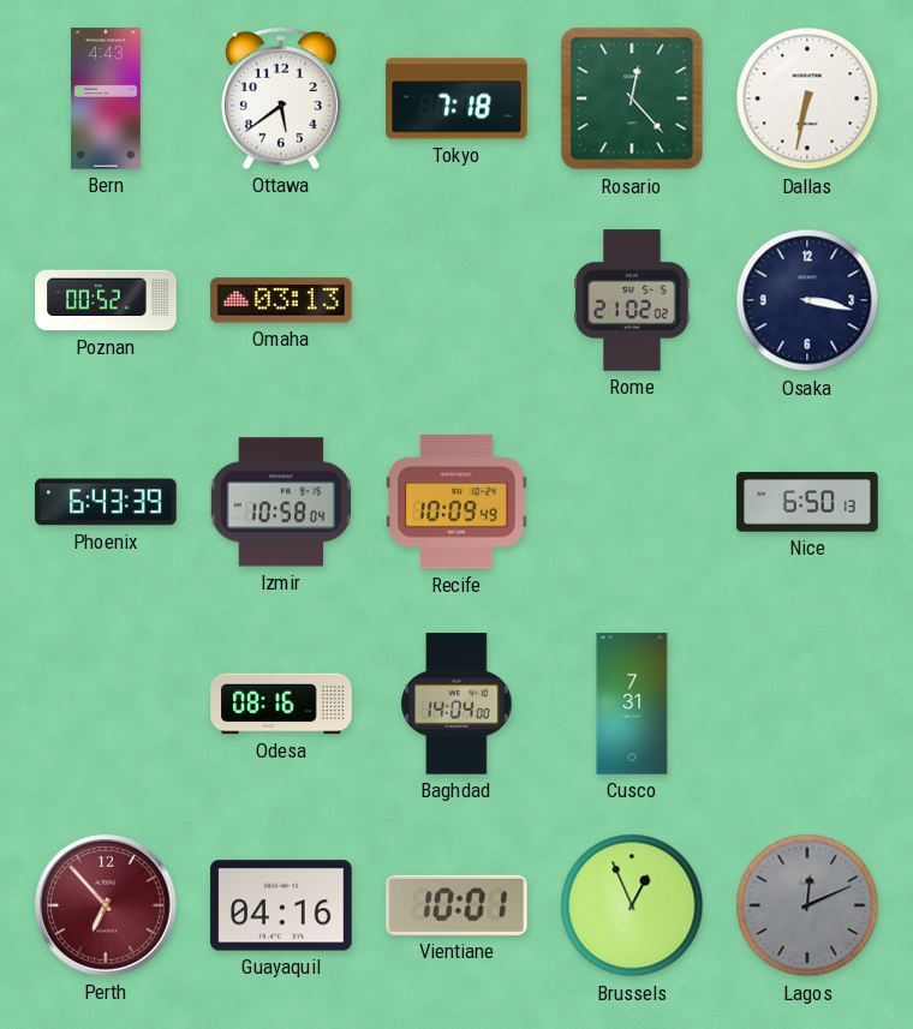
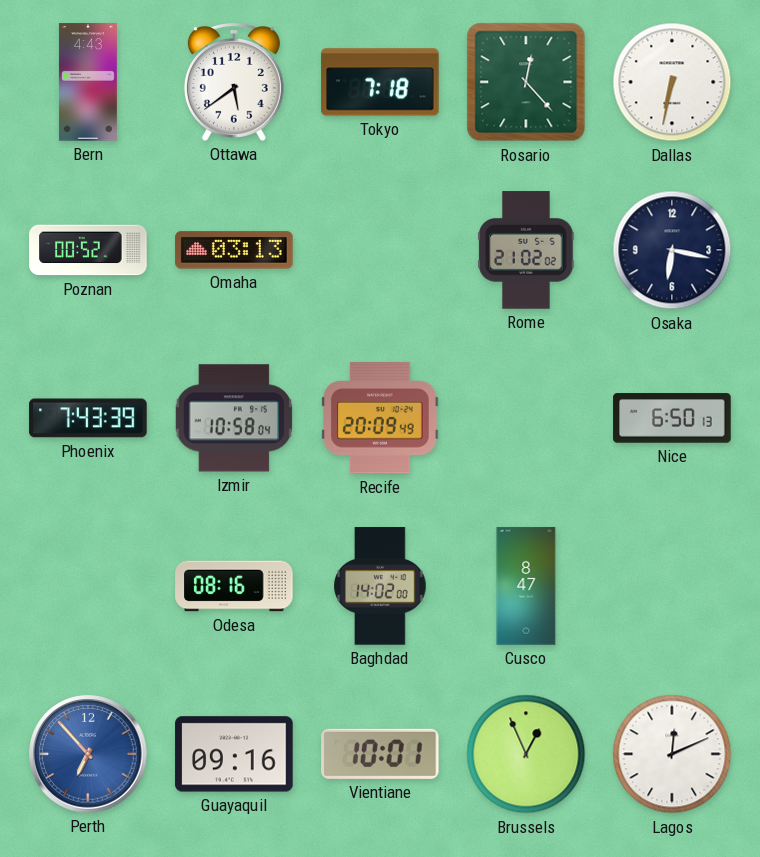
Osaka: 3:17 -> 6:17 (672, 250)
Phoenix: 6:43 -> 7:43 (88, 418)
Recife: 10:09 -> 20:09 (380, 418)
Baghdad: 14:04 -> 14:02 (380, 586)
Cusco: 7:31 -> 8:47 (526, 586)
Perth dial: burgundy -> blue (88, 754)
Guayaquil: 04:16 -> 09:16 (234, 754)
Lagos dial: grey -> white (672, 754)
